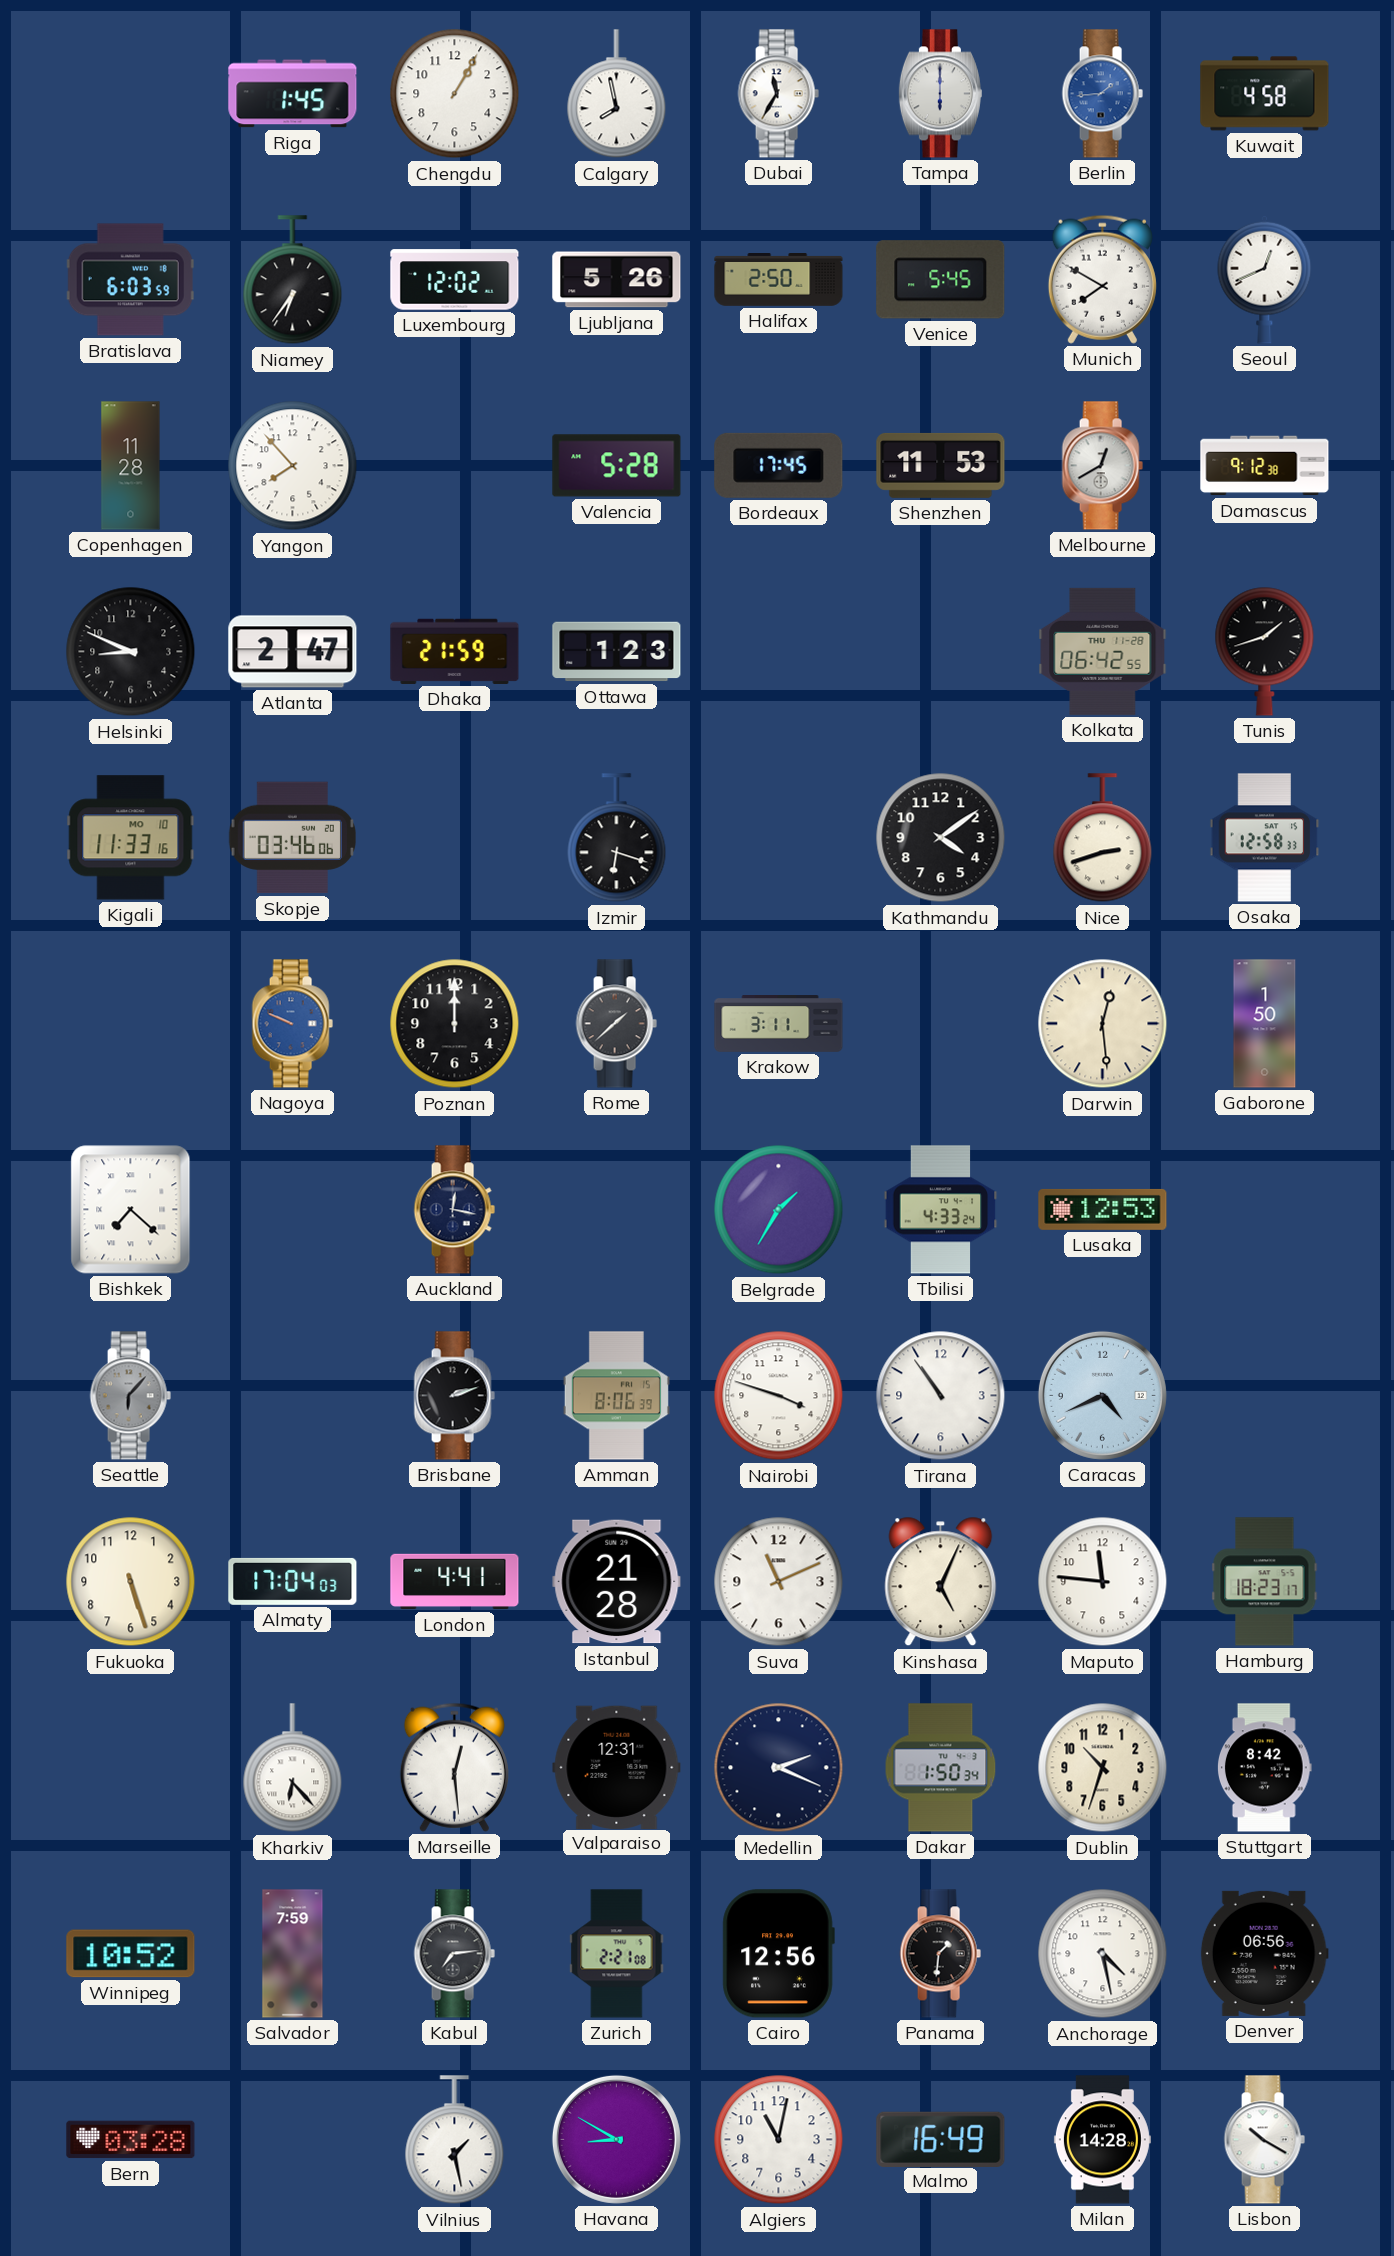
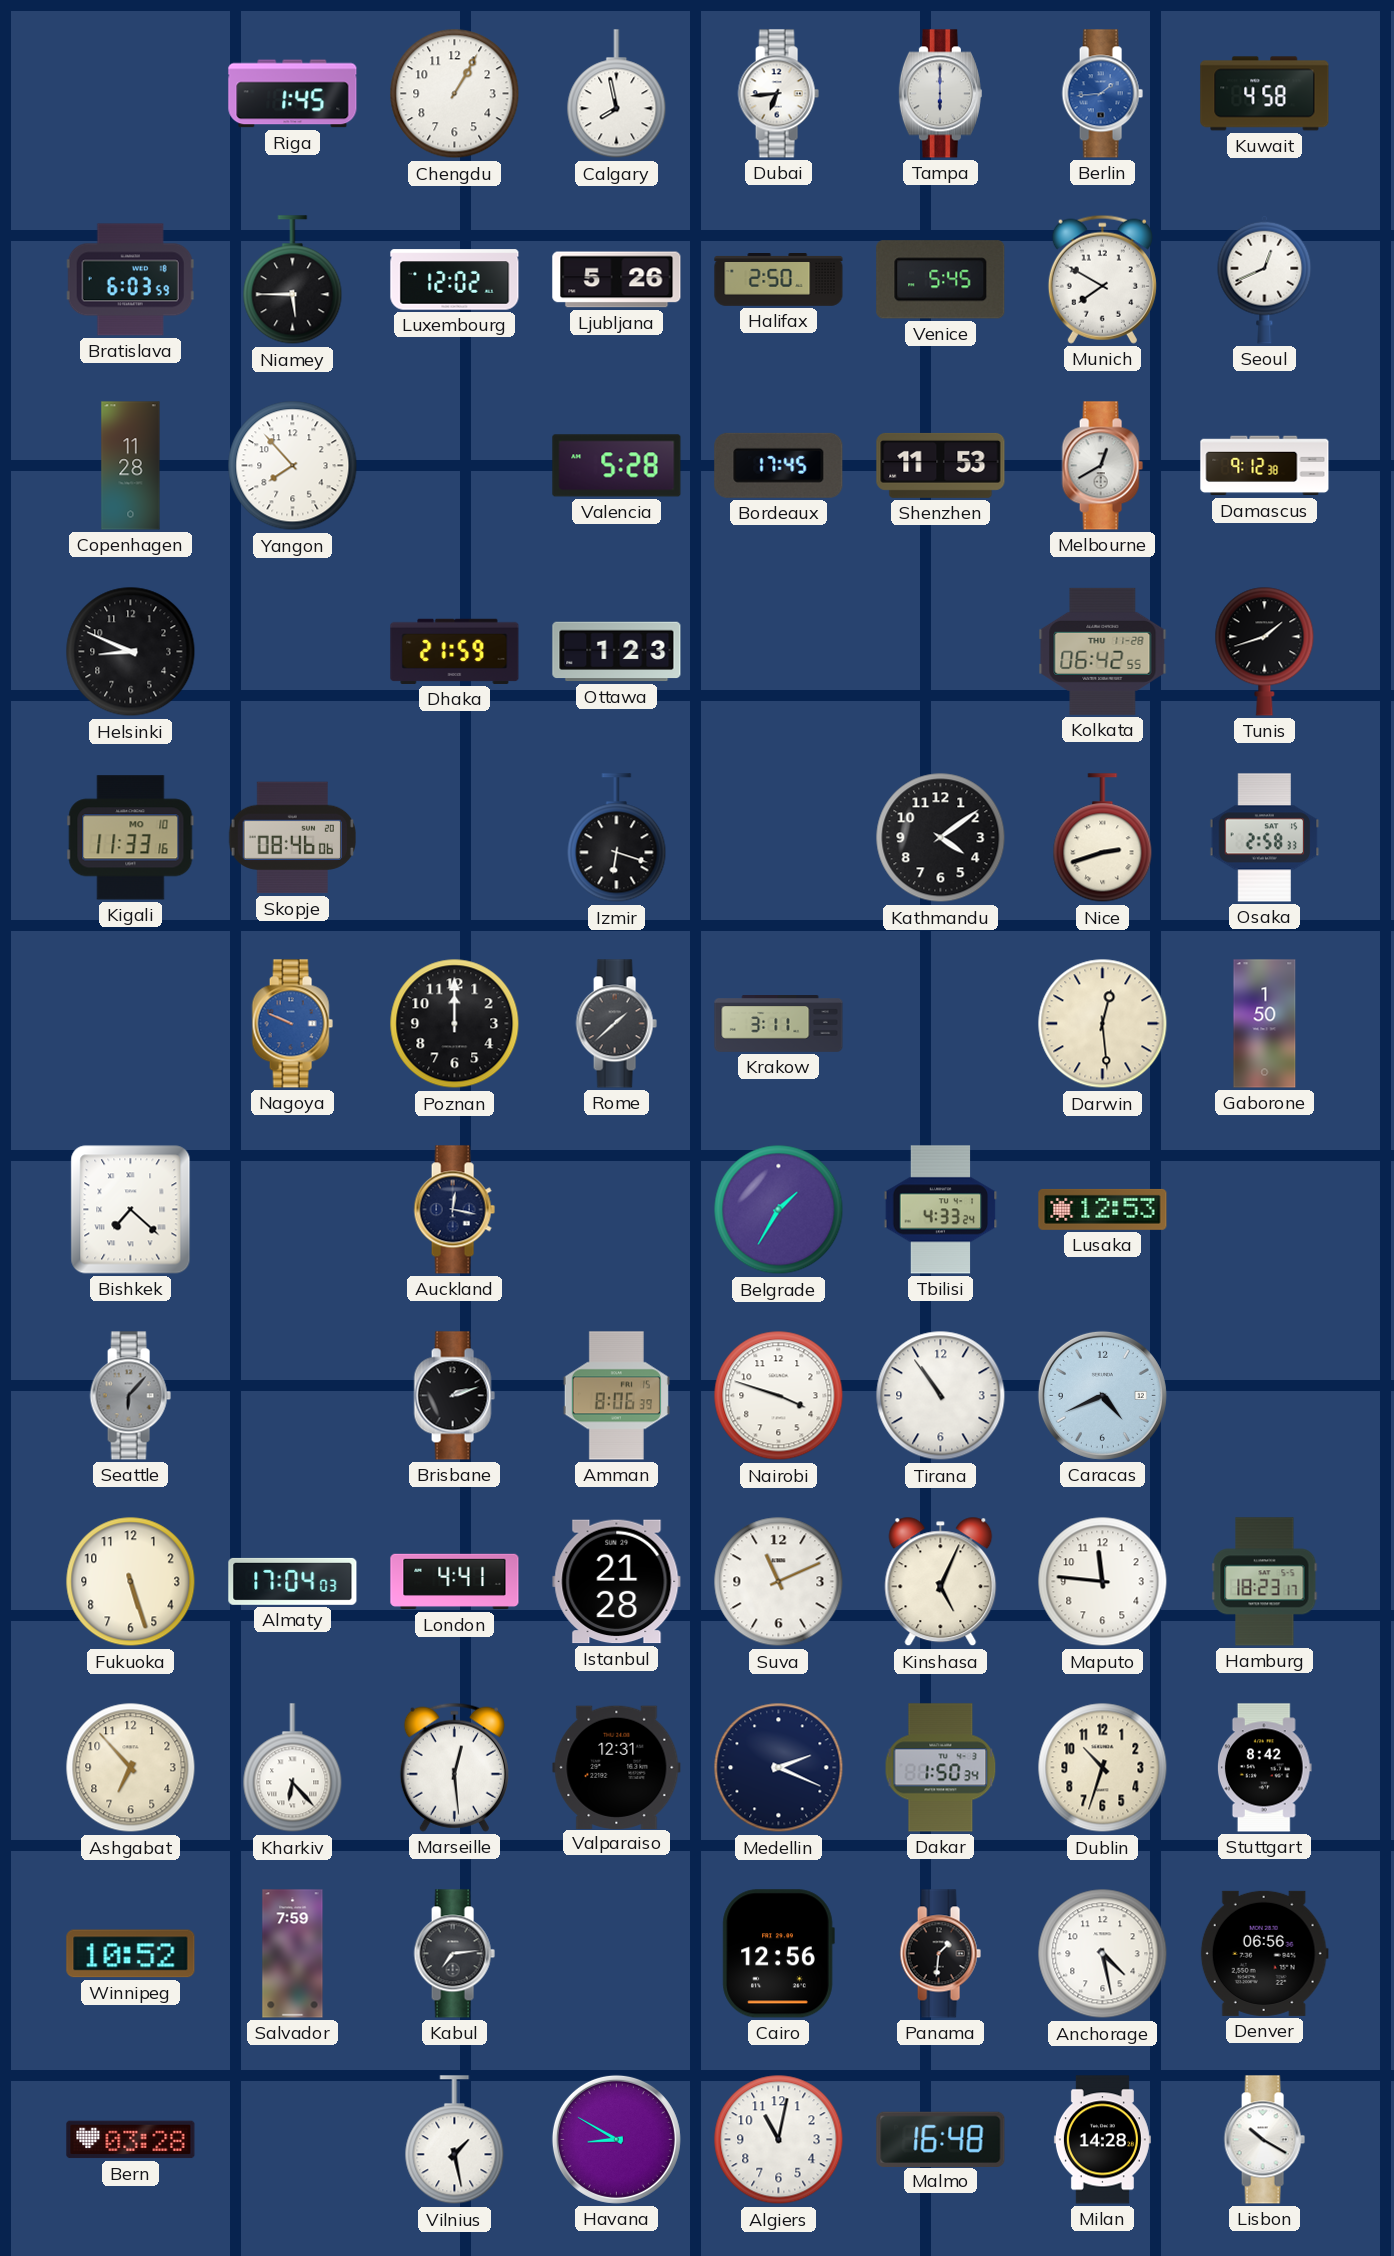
Dubai: 11:35 -> 6:44 (778, 94)
Niamey: 6:36 -> 5:45 (293, 280)
Atlanta: 2:47 -> none (293, 652)
Skopje: 03:46 -> 08:46 (292, 838)
Osaka: 12:58 -> 2:58 (1265, 838)
Ashgabat: none -> 6:53 (131, 1768)
Zurich: 2:21 -> none (617, 1954)
Malmo: 16:49 -> 16:48 (941, 2139)
